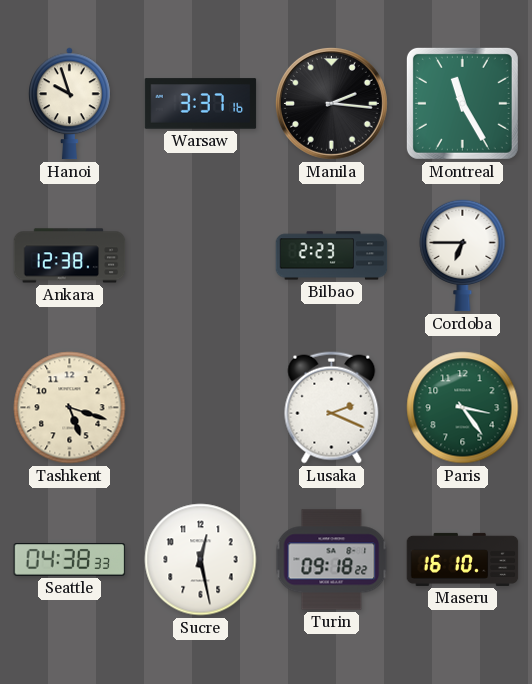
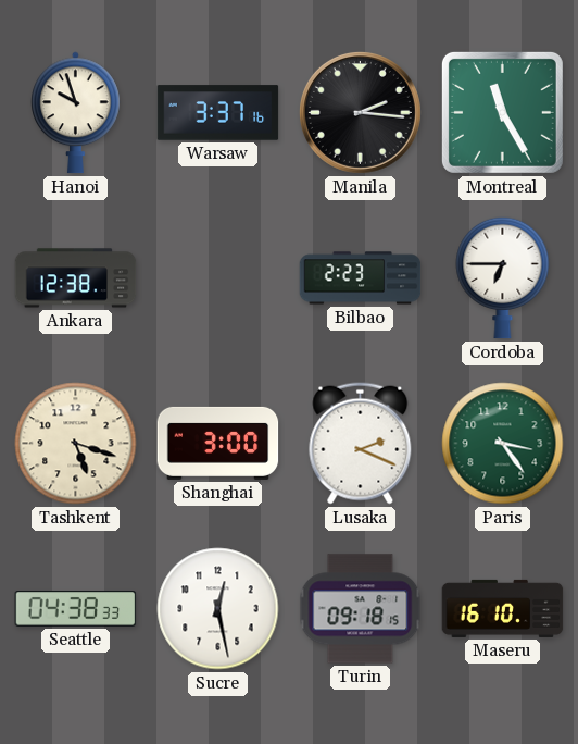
Shanghai: none -> 3:00 (218, 443)
Turin: 09:18:22 -> 09:18:15 (361, 609)
